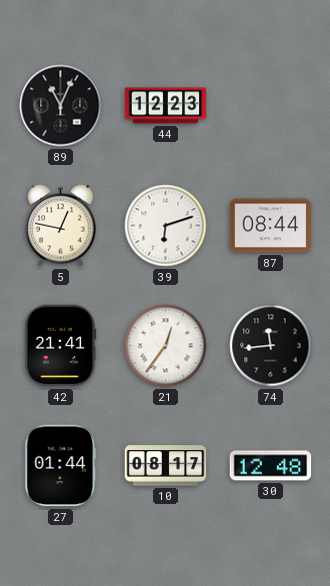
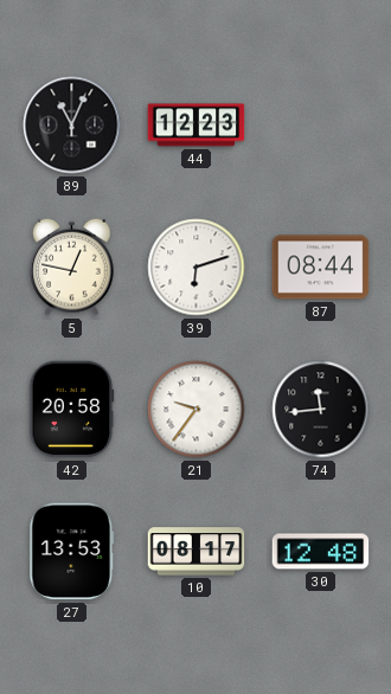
42: 21:41 -> 20:58 (72, 410)
21: 12:36 -> 9:36 (197, 410)
27: 01:44 -> 13:53 (72, 552)
